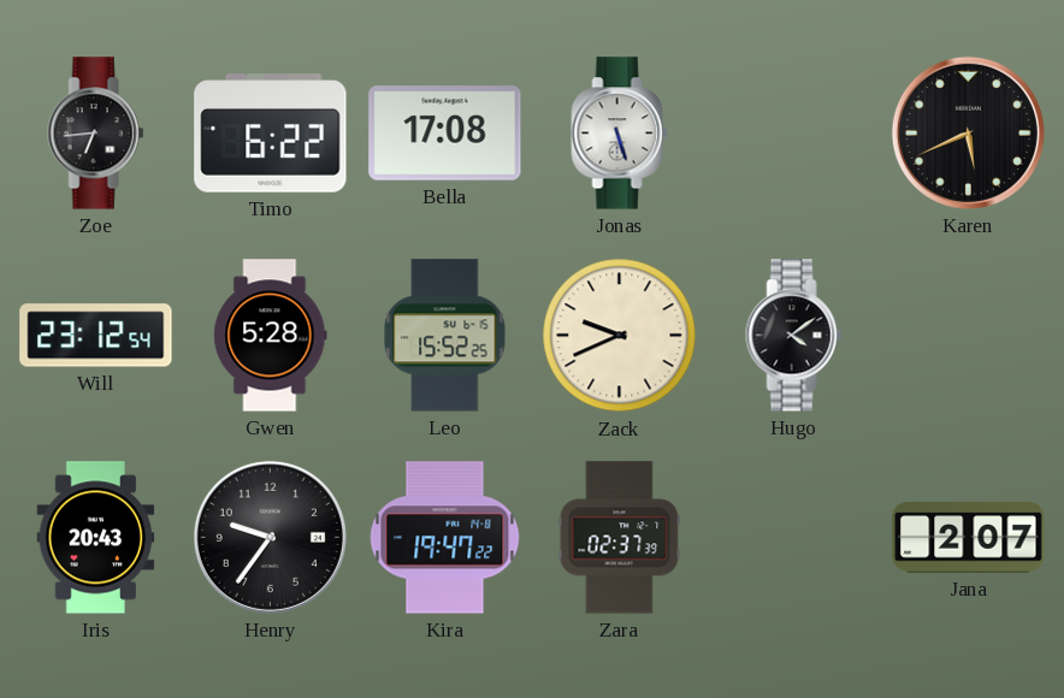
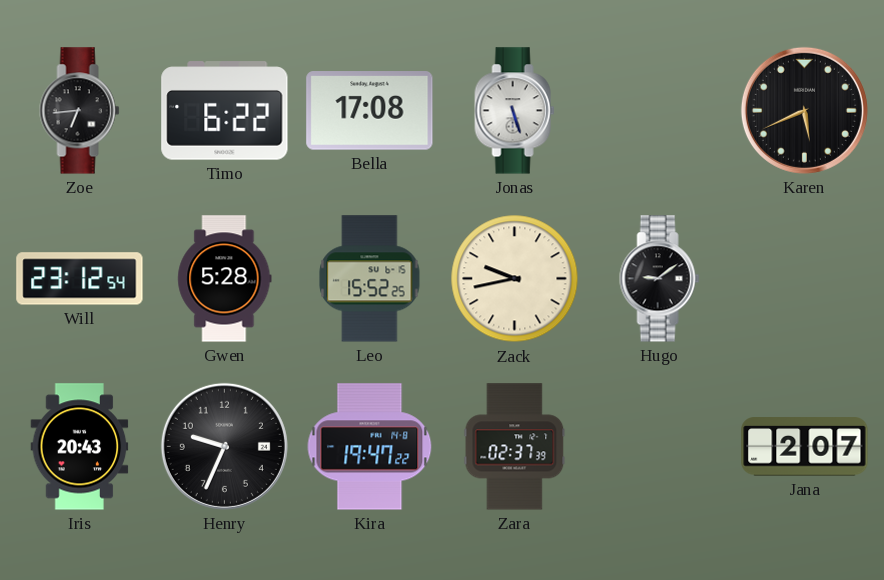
Zack: 9:41 -> 9:43 (515, 279)
Hugo: 4:09 -> 9:09 (660, 279)
Henry: 9:36 -> 9:34 (224, 446)
